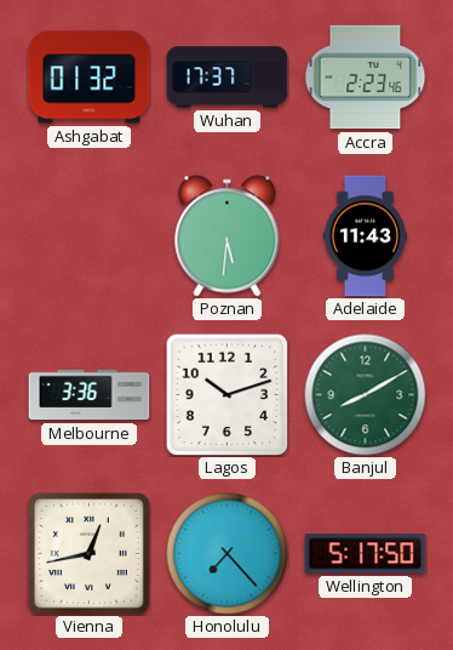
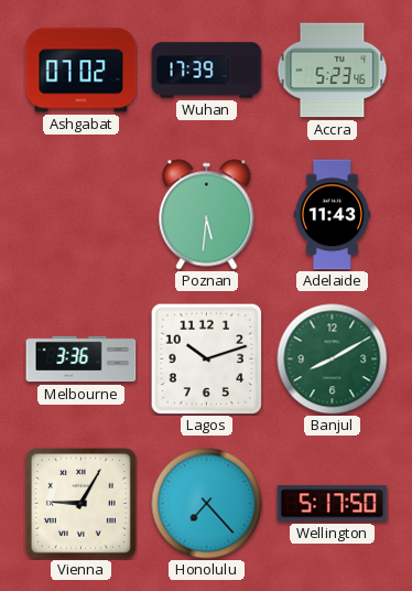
Ashgabat: 01:32 -> 07:02 (82, 71)
Wuhan: 17:37 -> 17:39 (207, 71)
Accra: 2:23 -> 5:23 (333, 71)
Vienna: 12:43 -> 9:05 (80, 503)
